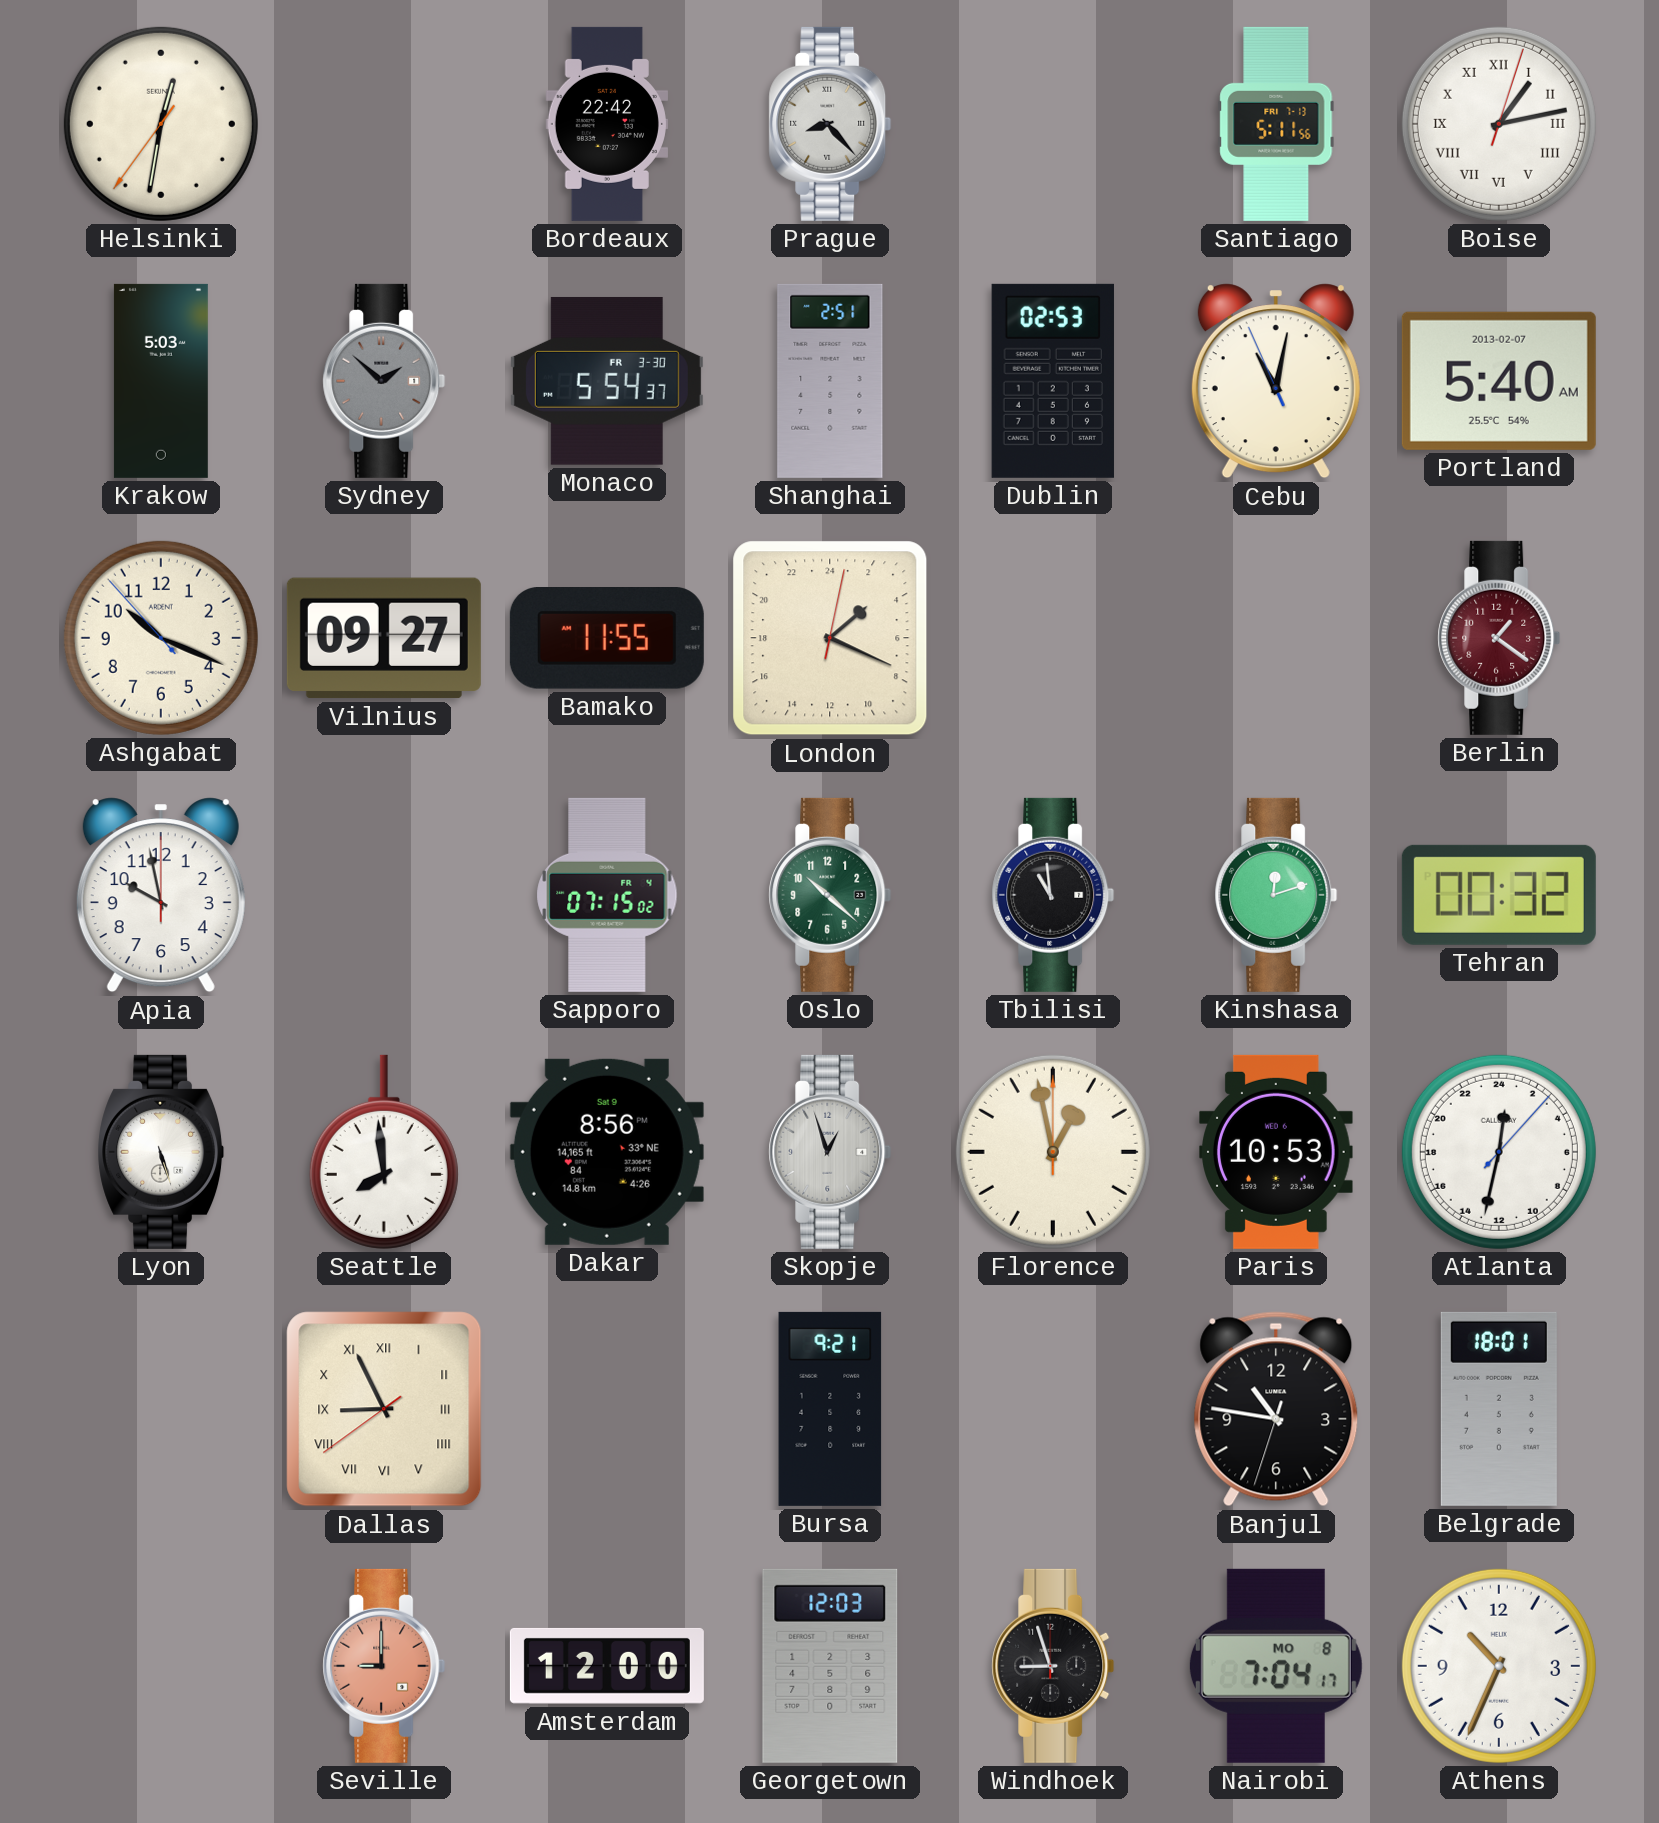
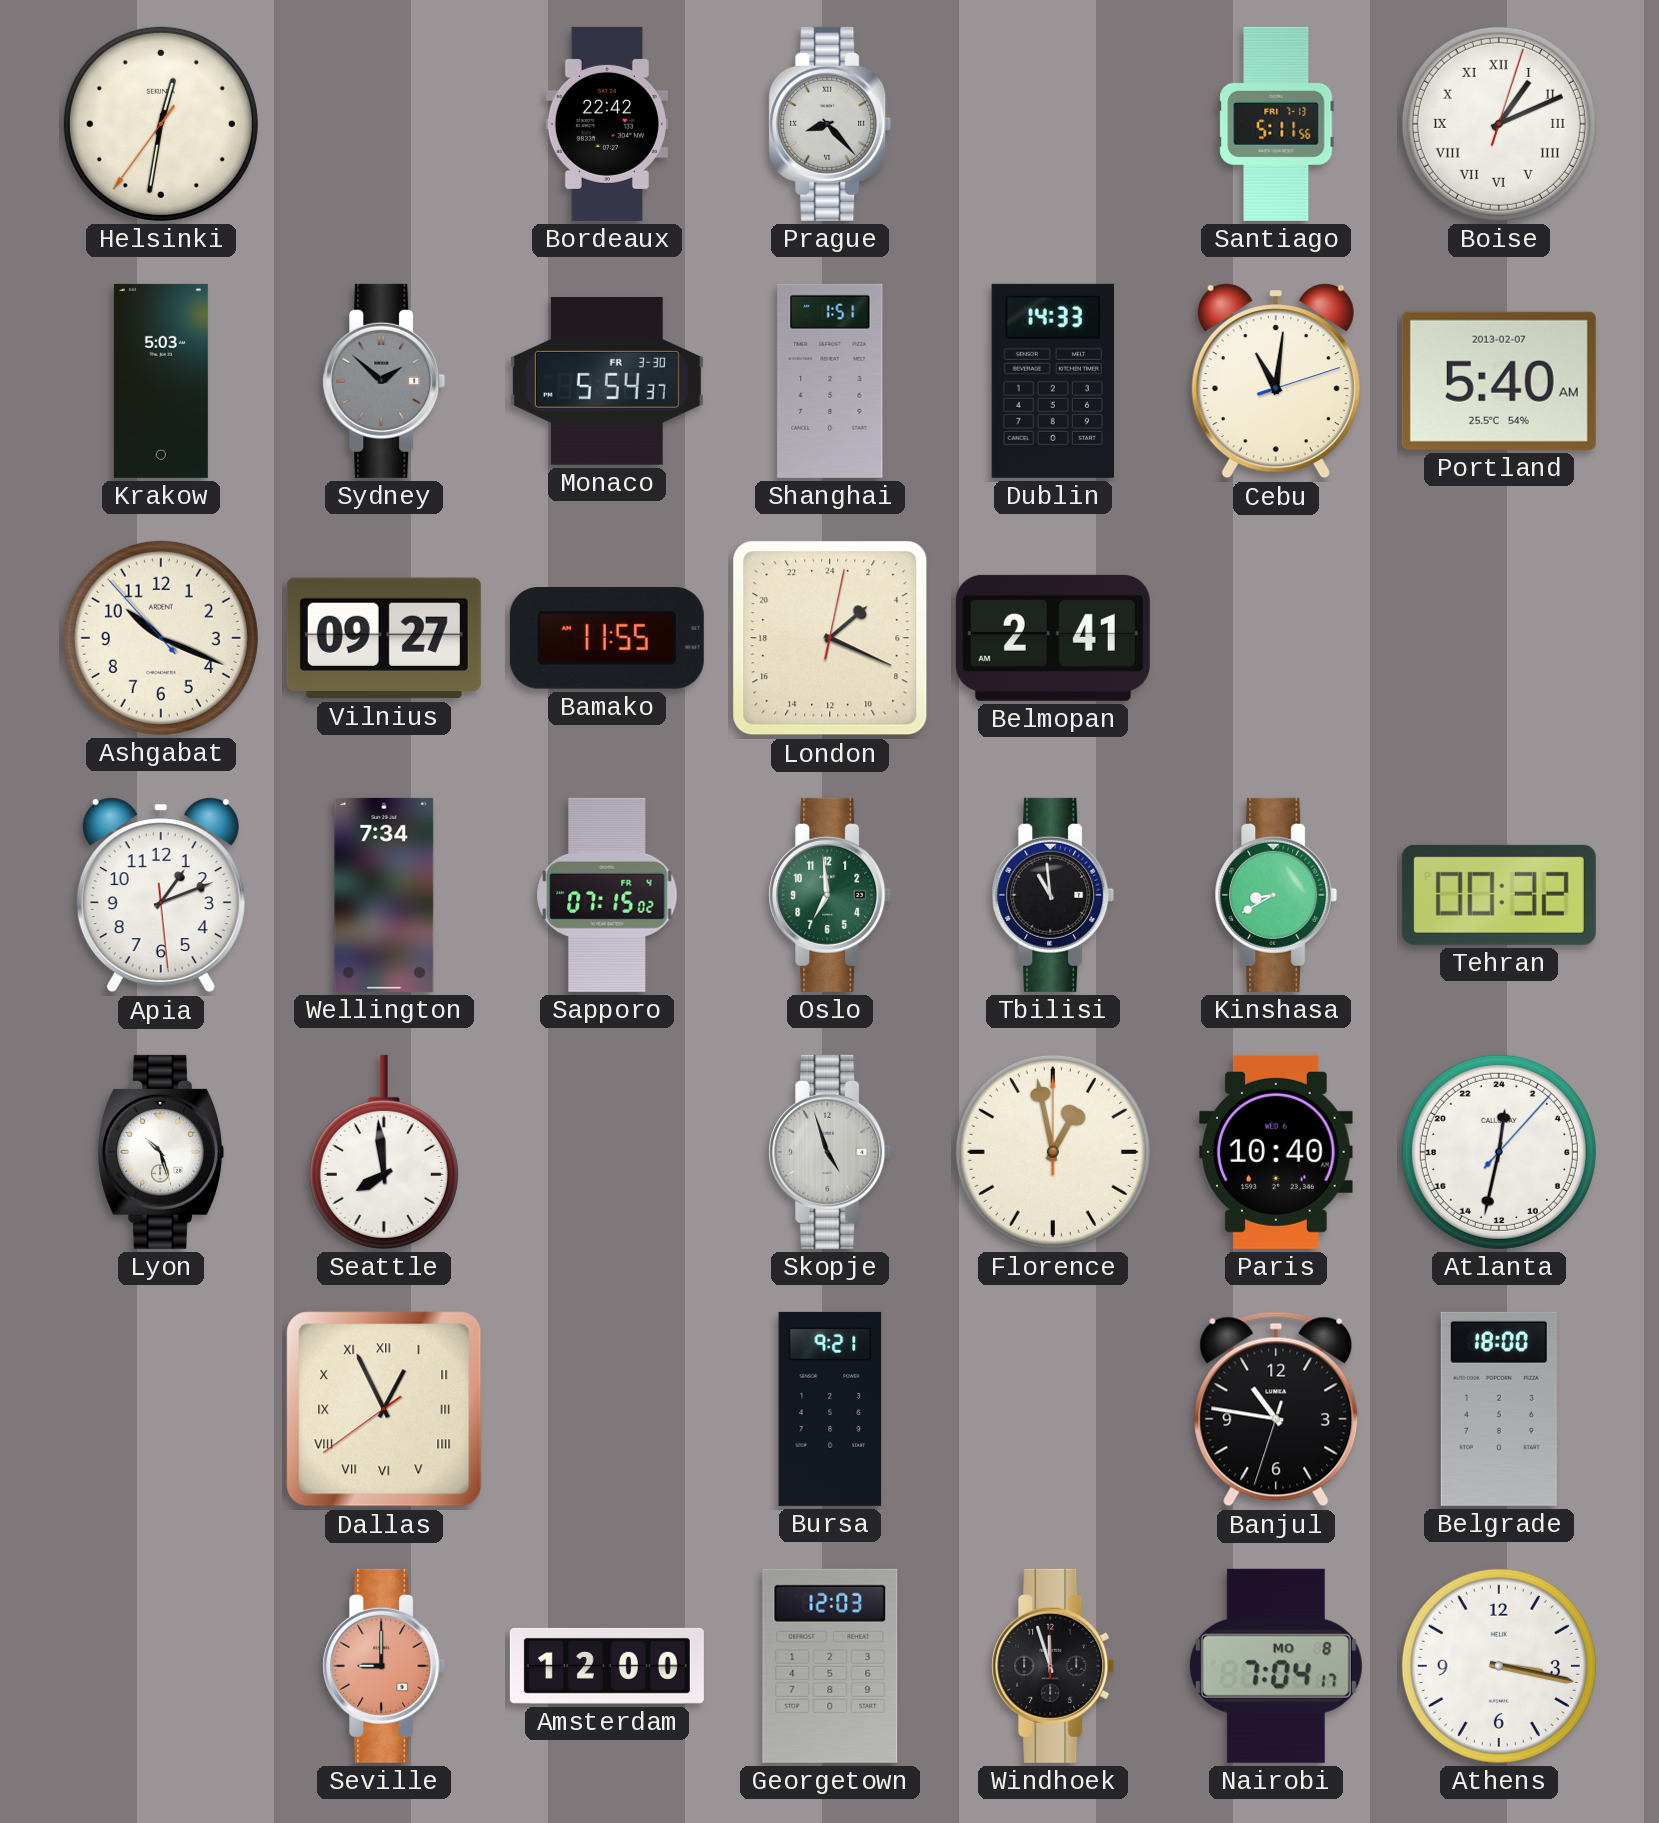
Boise: 1:13 -> 1:11 (1499, 124)
Shanghai: 2:51 -> 1:51 (830, 381)
Dublin: 02:53 -> 14:33 (1053, 381)
Cebu: 11:01:56 -> 11:01:12 (1276, 381)
Belmopan: none -> 2:41 (1053, 638)
Berlin: 1:21 -> none (1499, 638)
Apia: 9:58 -> 1:11 (161, 895)
Wellington: none -> 7:34 (384, 895)
Oslo: 10:22 -> 6:59 (830, 895)
Kinshasa: 12:12 -> 8:40 (1276, 895)
Lyon: 5:27 -> 10:27 (161, 1152)
Dakar: 8:56 -> none (607, 1152)
Skopje: 12:57 -> 4:57 (830, 1152)
Paris: 10:53 -> 10:40 (1277, 1152)
Dallas: 8:55 -> 12:55 (384, 1409)
Belgrade: 18:01 -> 18:00 (1499, 1409)
Windhoek: 8:57 -> 11:57 (1053, 1666)
Athens: 10:34 -> 3:17 (1499, 1666)
